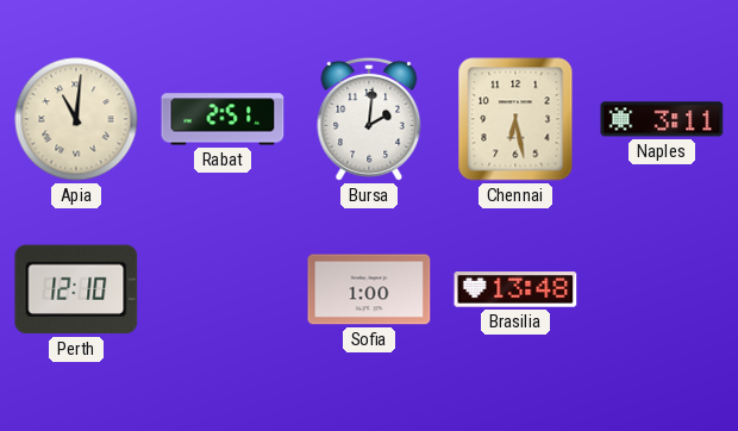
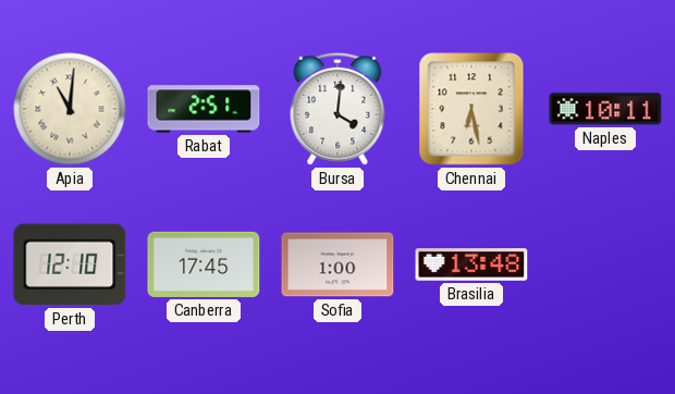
Bursa: 2:01 -> 4:01 (337, 109)
Naples: 3:11 -> 10:11 (605, 109)
Canberra: none -> 17:45 (204, 264)
